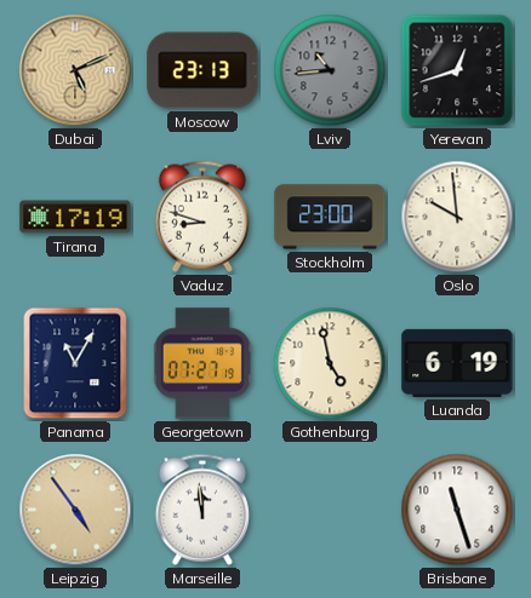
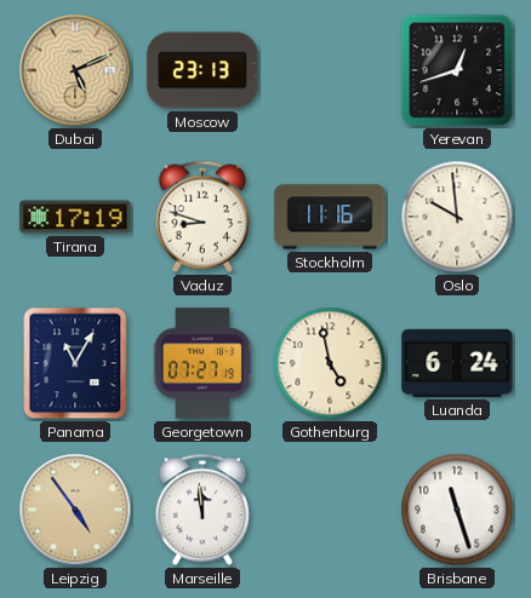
Lviv: 10:44 -> none (330, 70)
Stockholm: 23:00 -> 11:16 (330, 217)
Luanda: 6:19 -> 6:24 (457, 363)
